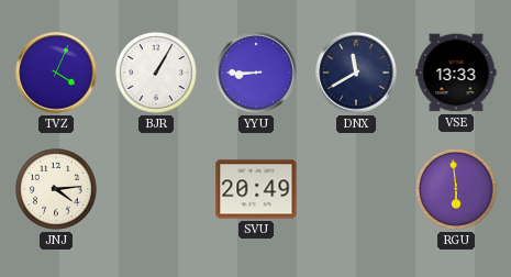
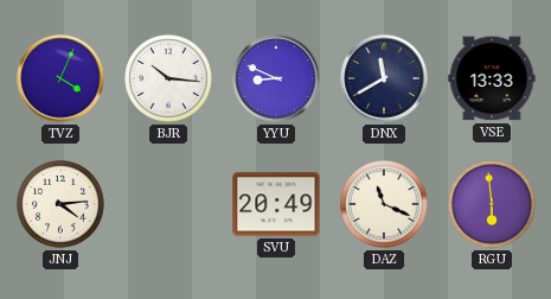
BJR: 1:05 -> 10:16 (169, 79)
YYU: 8:45 -> 8:49 (276, 78)
DAZ: none -> 11:19 (385, 205)
